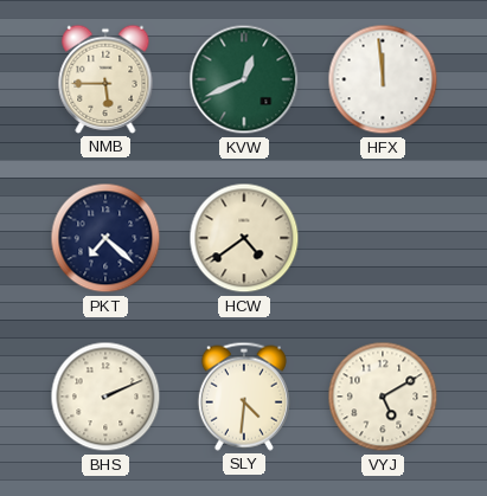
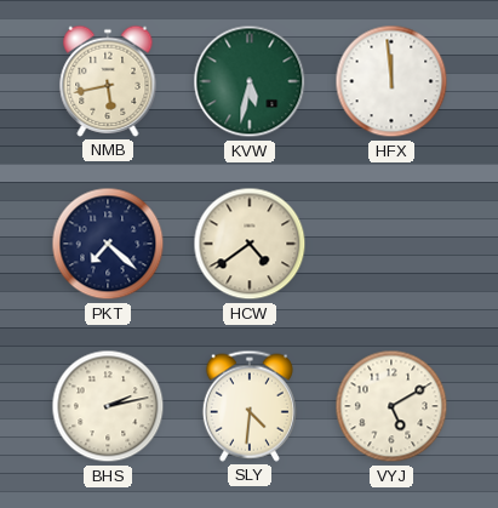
NMB: 5:45 -> 5:43 (108, 81)
KVW: 12:41 -> 5:32 (250, 81)
BHS: 2:11 -> 2:13 (108, 406)
